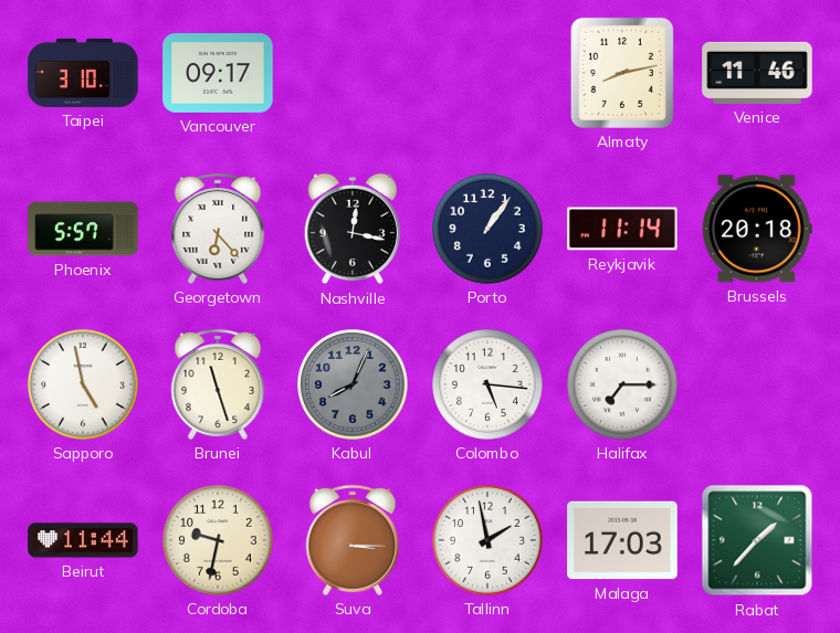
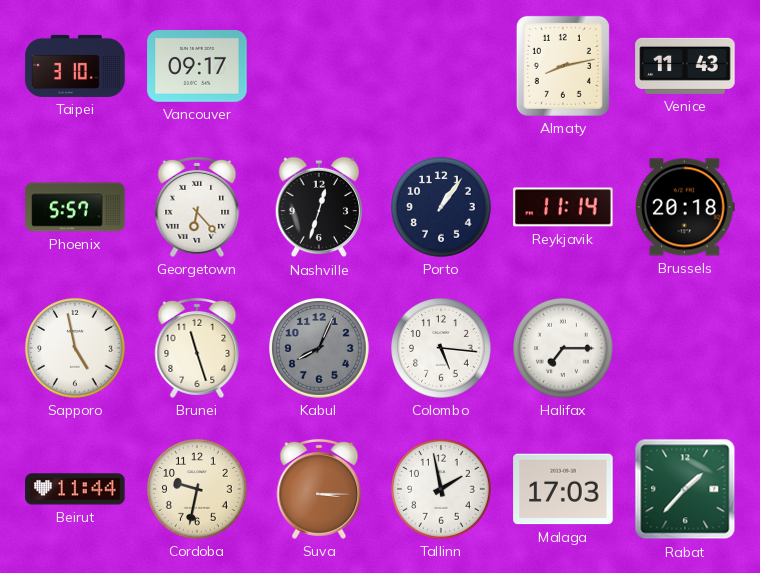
Venice: 11:46 -> 11:43 (685, 66)
Nashville: 12:17 -> 12:33 (318, 207)
